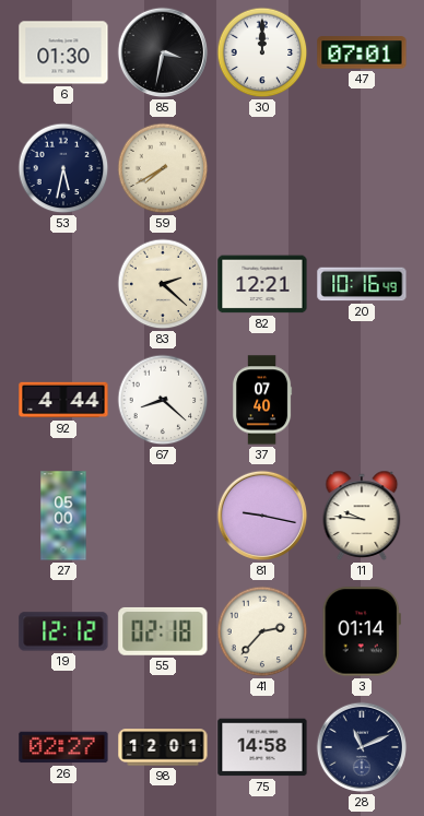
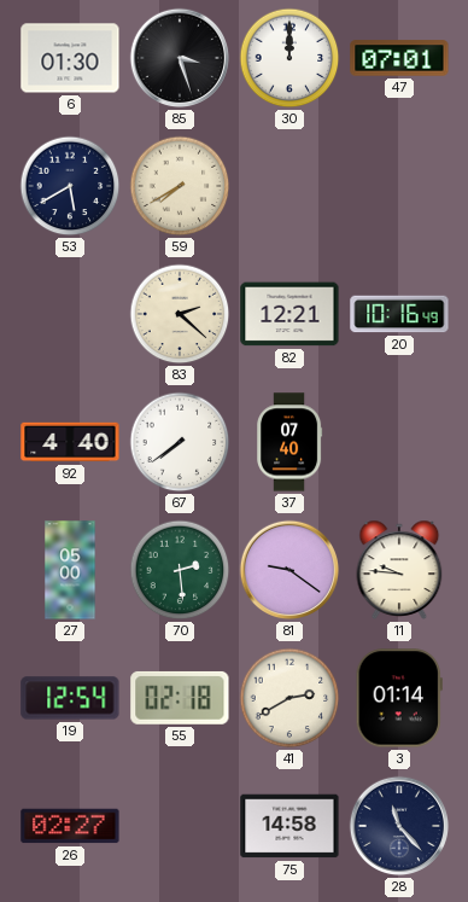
85: 3:32 -> 3:27 (180, 58)
53: 5:32 -> 5:40 (70, 186)
92: 4:44 -> 4:40 (70, 442)
67: 8:22 -> 7:39 (180, 442)
70: none -> 2:29 (180, 570)
81: 9:17 -> 9:21 (289, 570)
19: 12:12 -> 12:54 (70, 698)
41: 2:37 -> 2:40 (289, 698)
98: 12:01 -> none (163, 747)
28: 11:11 -> 11:23 (399, 826)
